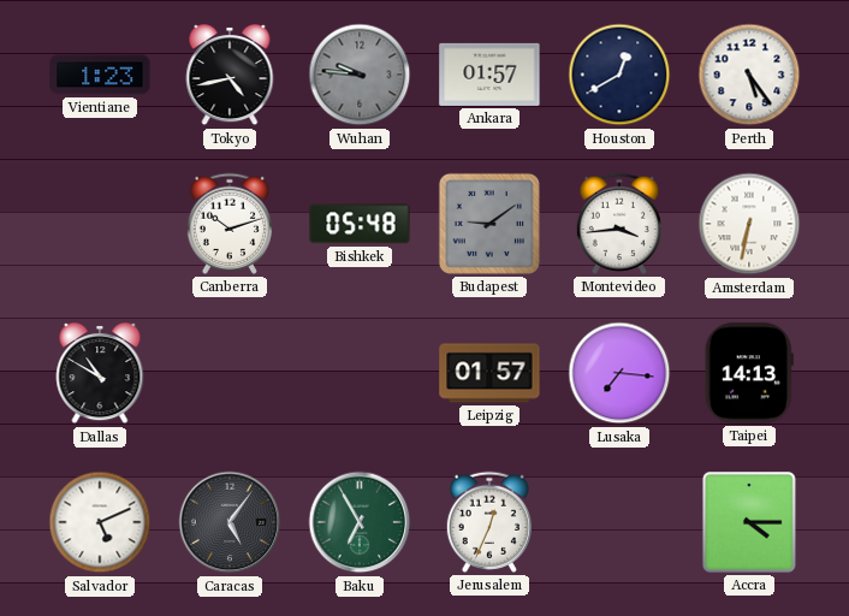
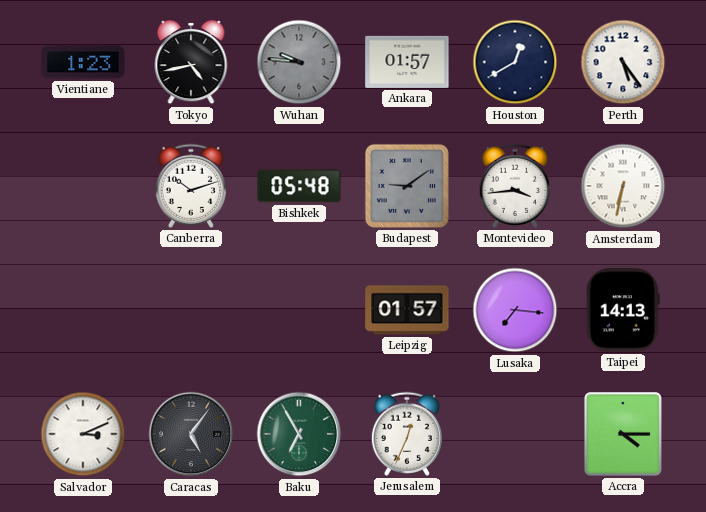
Dallas: 10:50 -> none (100, 374)
Salvador: 5:11 -> 3:11 (83, 434)
